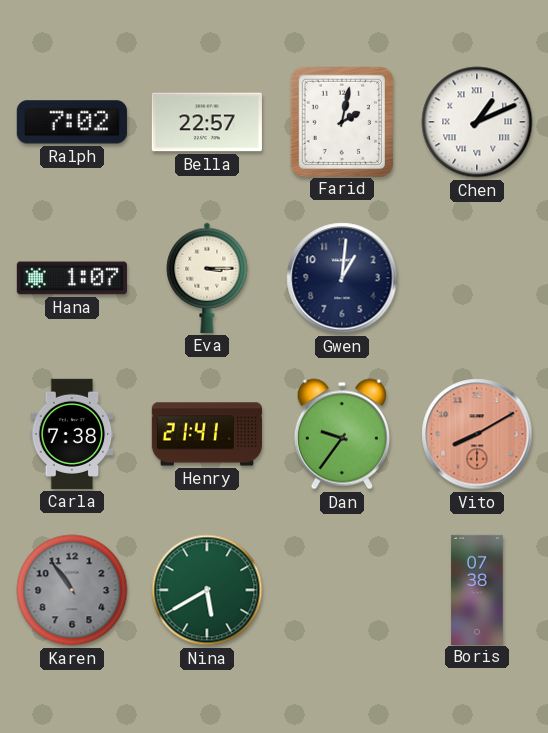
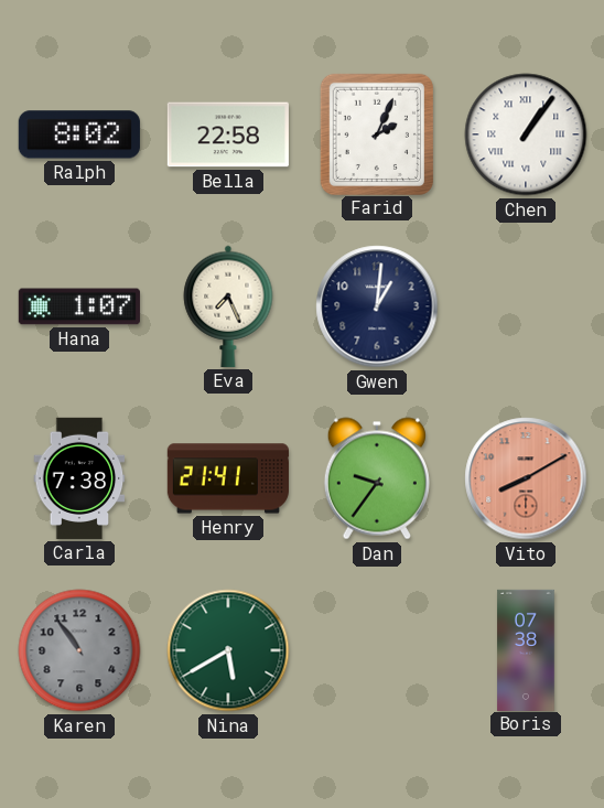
Ralph: 7:02 -> 8:02 (79, 134)
Bella: 22:57 -> 22:58 (228, 134)
Farid: 2:02 -> 2:04 (377, 133)
Chen: 1:11 -> 1:06 (526, 134)
Eva: 3:15 -> 7:26 (228, 306)
